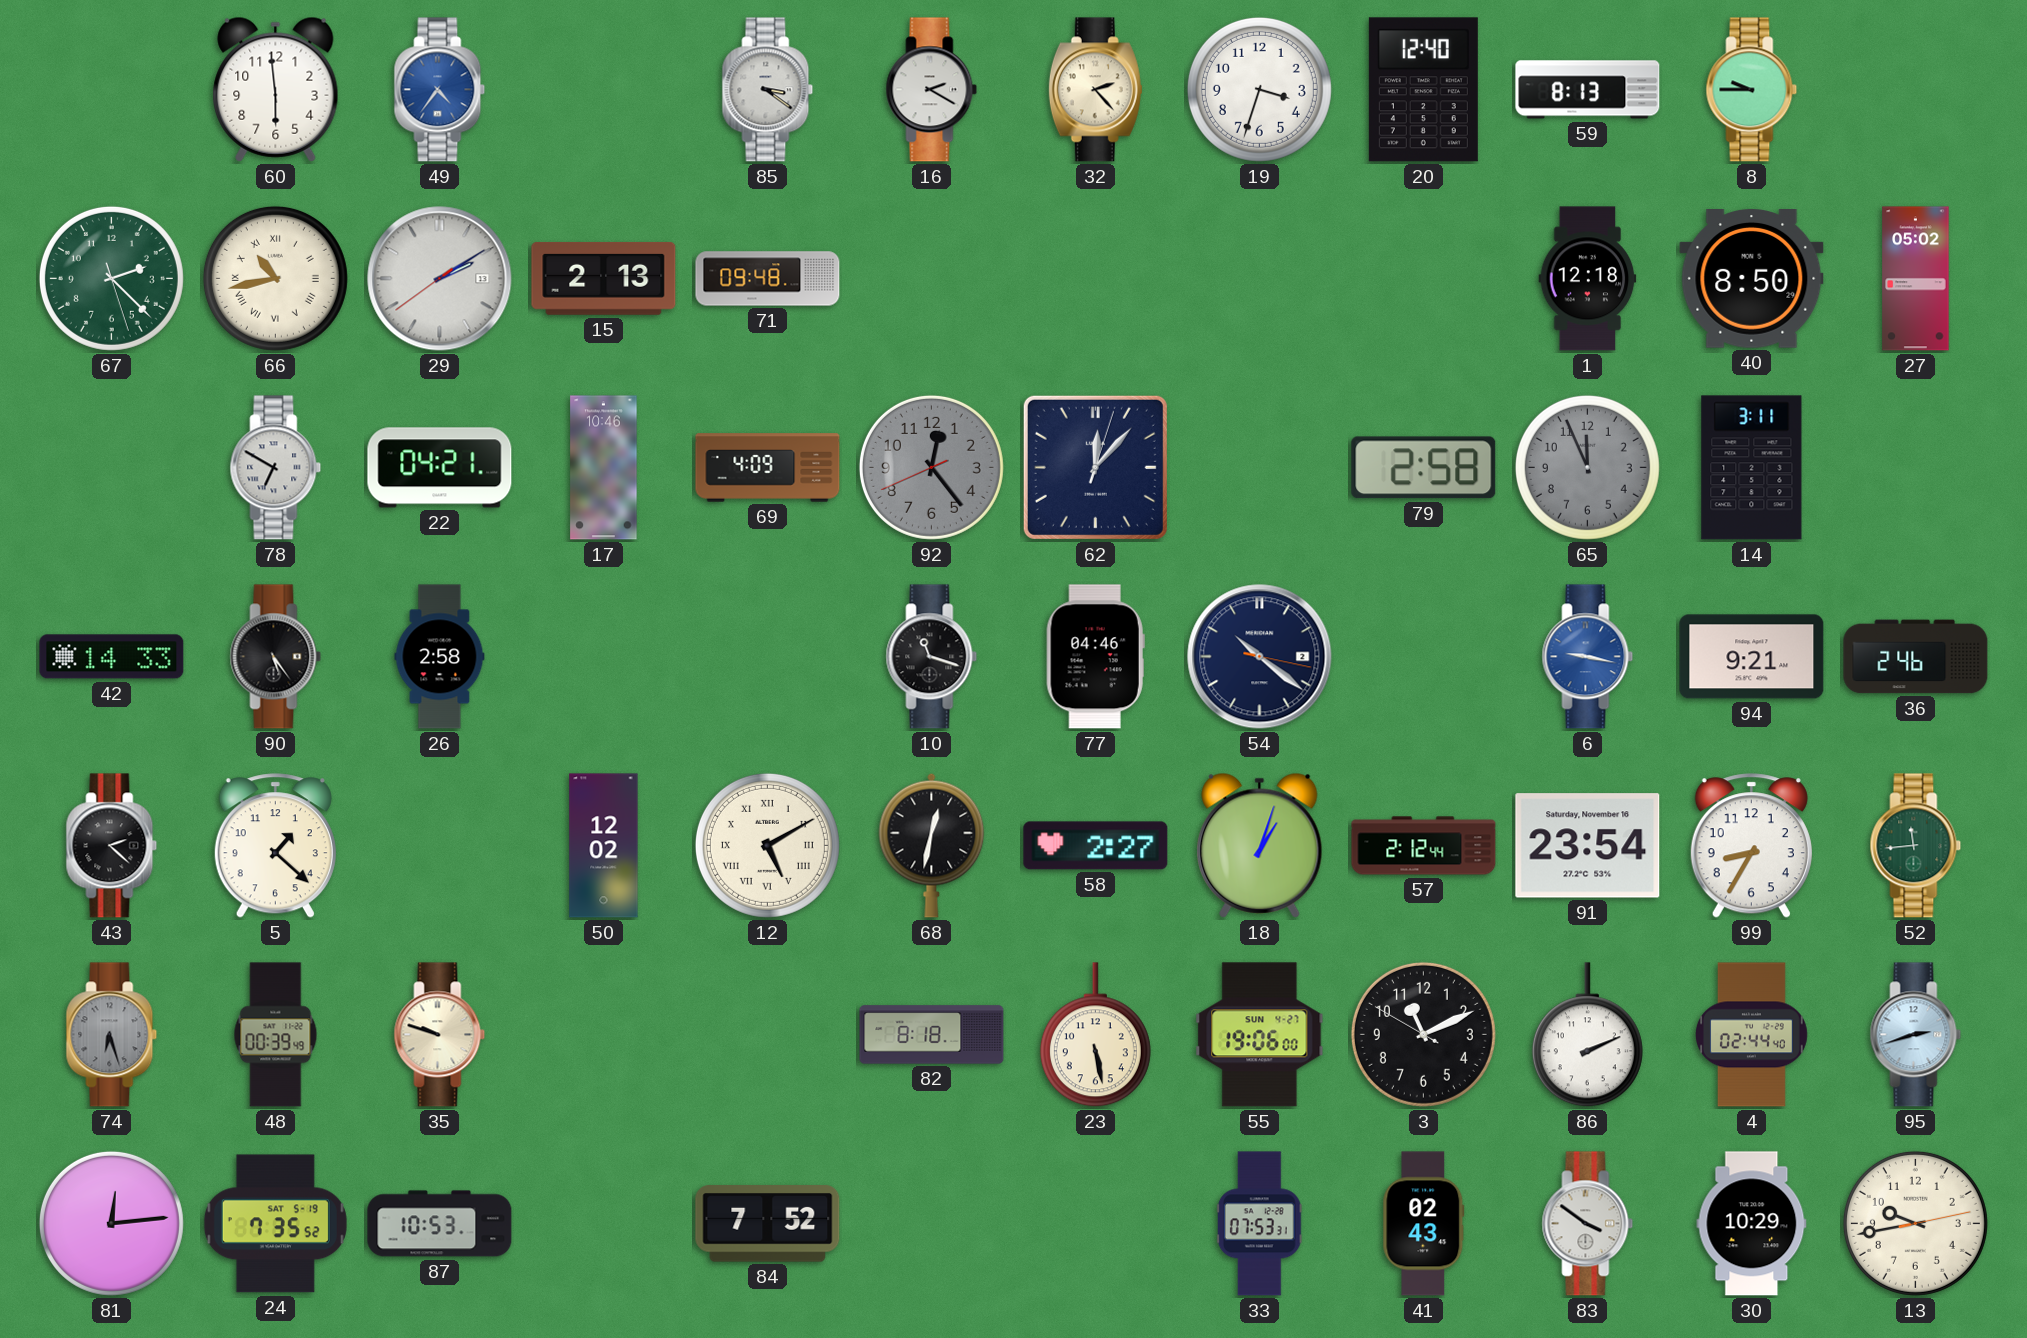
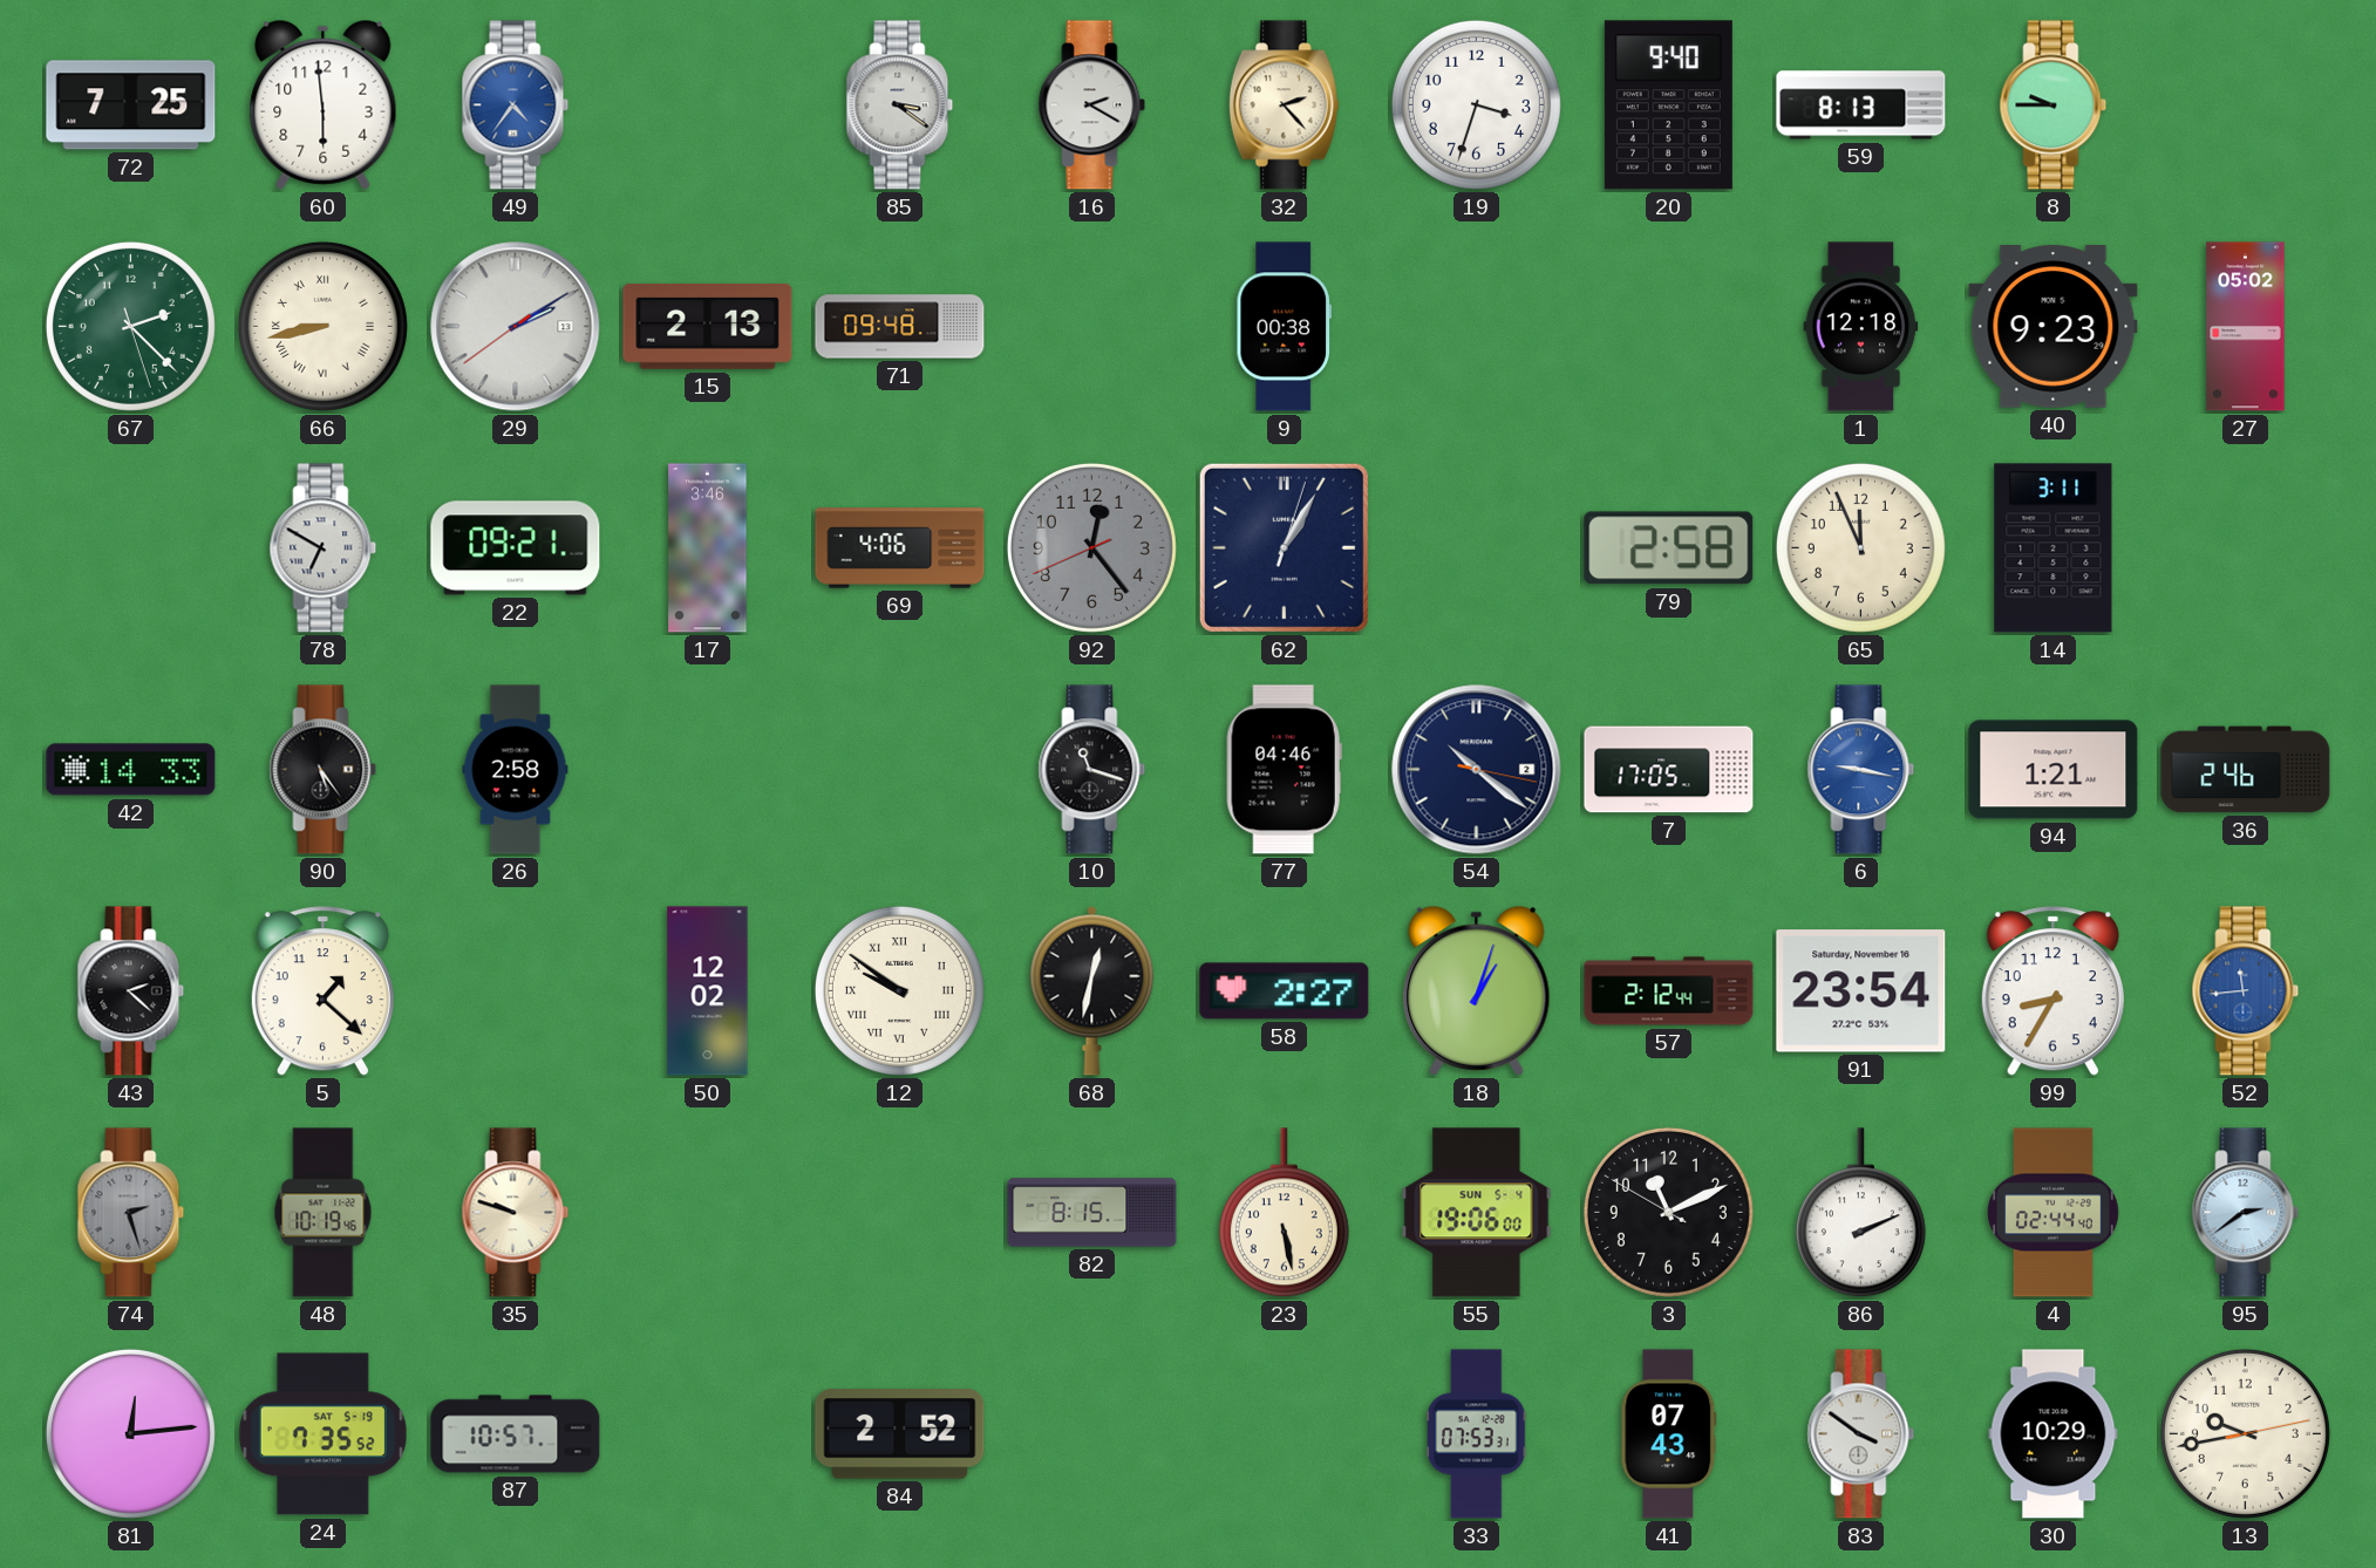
72: none -> 7:25 (131, 105)
20: 12:40 -> 9:40 (1668, 105)
66: 10:43 -> 8:43 (322, 326)
9: none -> 00:38 (1285, 327)
40: 8:50 -> 9:23 (2054, 327)
22: 04:21 -> 09:21 (516, 548)
17: 10:46 -> 3:46 (708, 548)
69: 4:09 -> 4:06 (900, 548)
62: 12:07 -> 1:05 (1284, 547)
65 dial: grey -> cream (1860, 547)
7: none -> 17:05 (1669, 770)
94: 9:21 -> 1:21 (2054, 770)
12: 5:10 -> 9:51 (899, 990)
52 dial: green -> blue (2246, 991)
74: 6:27 -> 2:27 (131, 1213)
48: 00:39 -> 10:19 (324, 1213)
82: 8:18 -> 8:15 (1092, 1213)
55 date: SUN 4-27 -> SUN 5-4 (1477, 1213)
95: 2:42 -> 2:39 (2246, 1213)
87: 10:53 -> 10:57 (516, 1434)
84: 7:52 -> 2:52 (900, 1434)
41: 02:43 -> 07:43 (1669, 1434)
